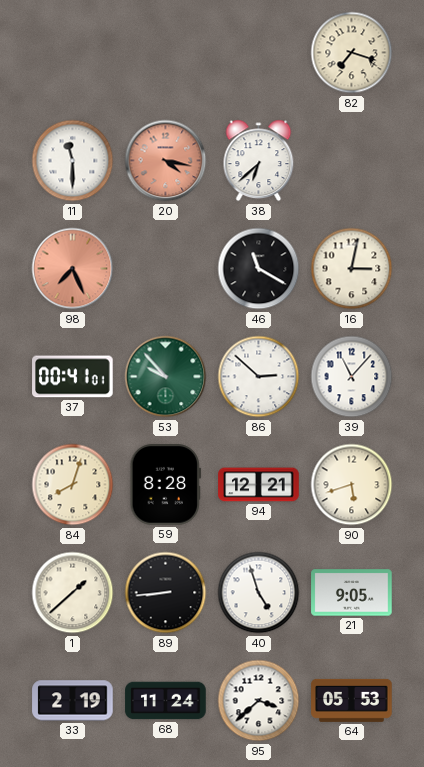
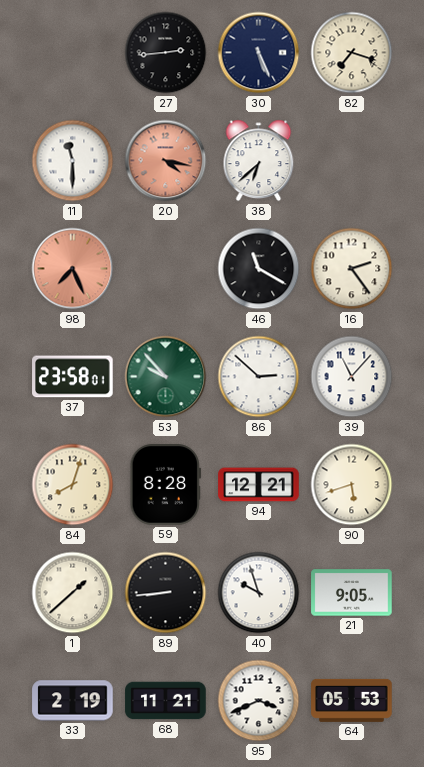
27: none -> 2:44 (166, 53)
30: none -> 5:26 (259, 53)
16: 3:02 -> 2:24 (352, 269)
37: 00:41 -> 23:58 (73, 377)
40: 4:57 -> 9:57 (259, 593)
68: 11:24 -> 11:21 (166, 701)
95: 3:38 -> 3:41 (259, 701)
